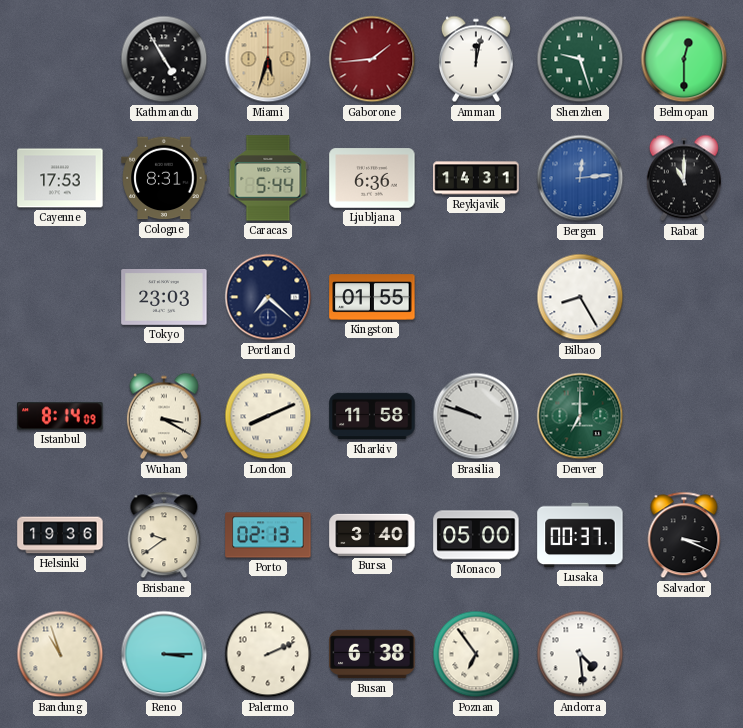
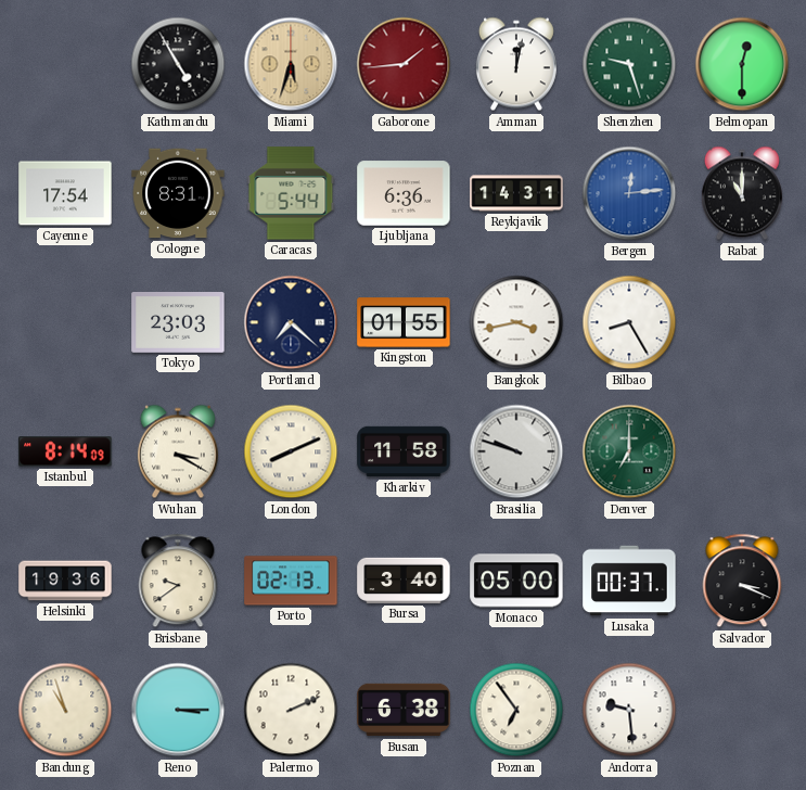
Cayenne: 17:53 -> 17:54 (65, 193)
Bangkok: none -> 3:43 (516, 322)
Andorra: 4:29 -> 9:29 (629, 710)
